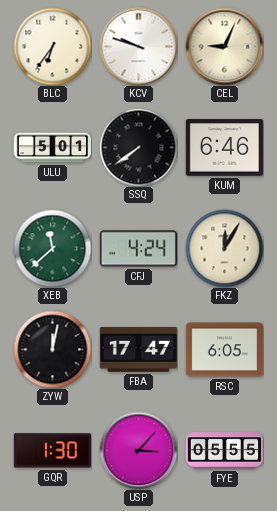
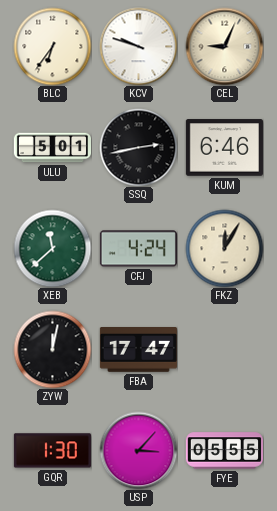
SSQ: 7:39 -> 2:43 (138, 147)
RSC: 6:05 -> none (224, 350)
